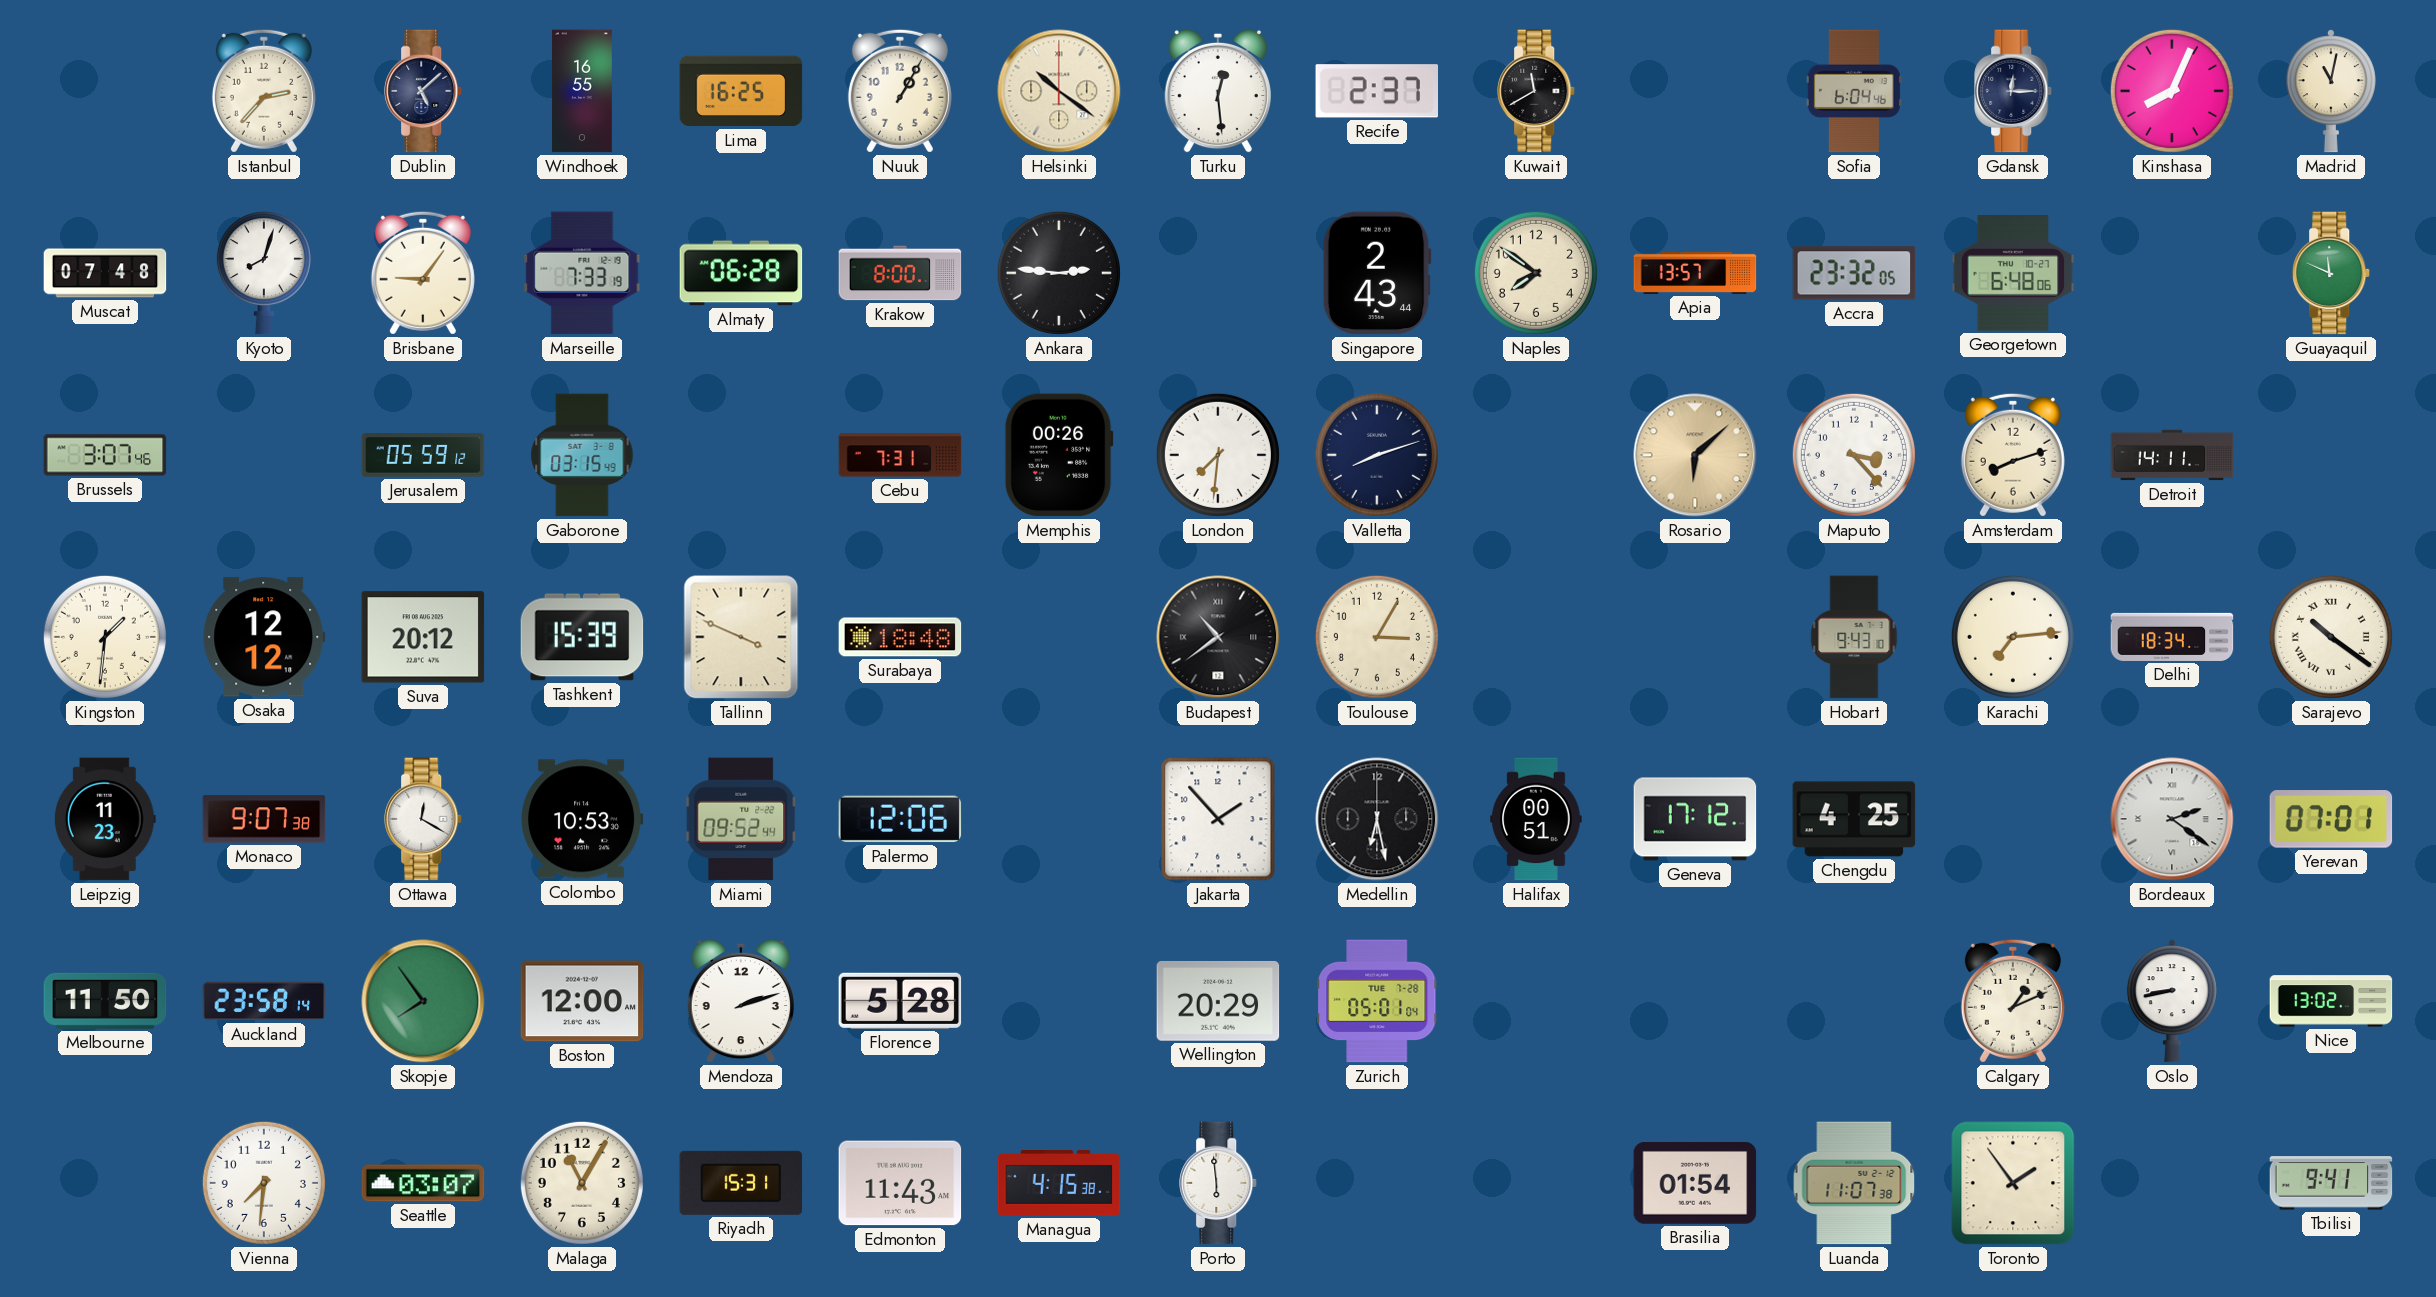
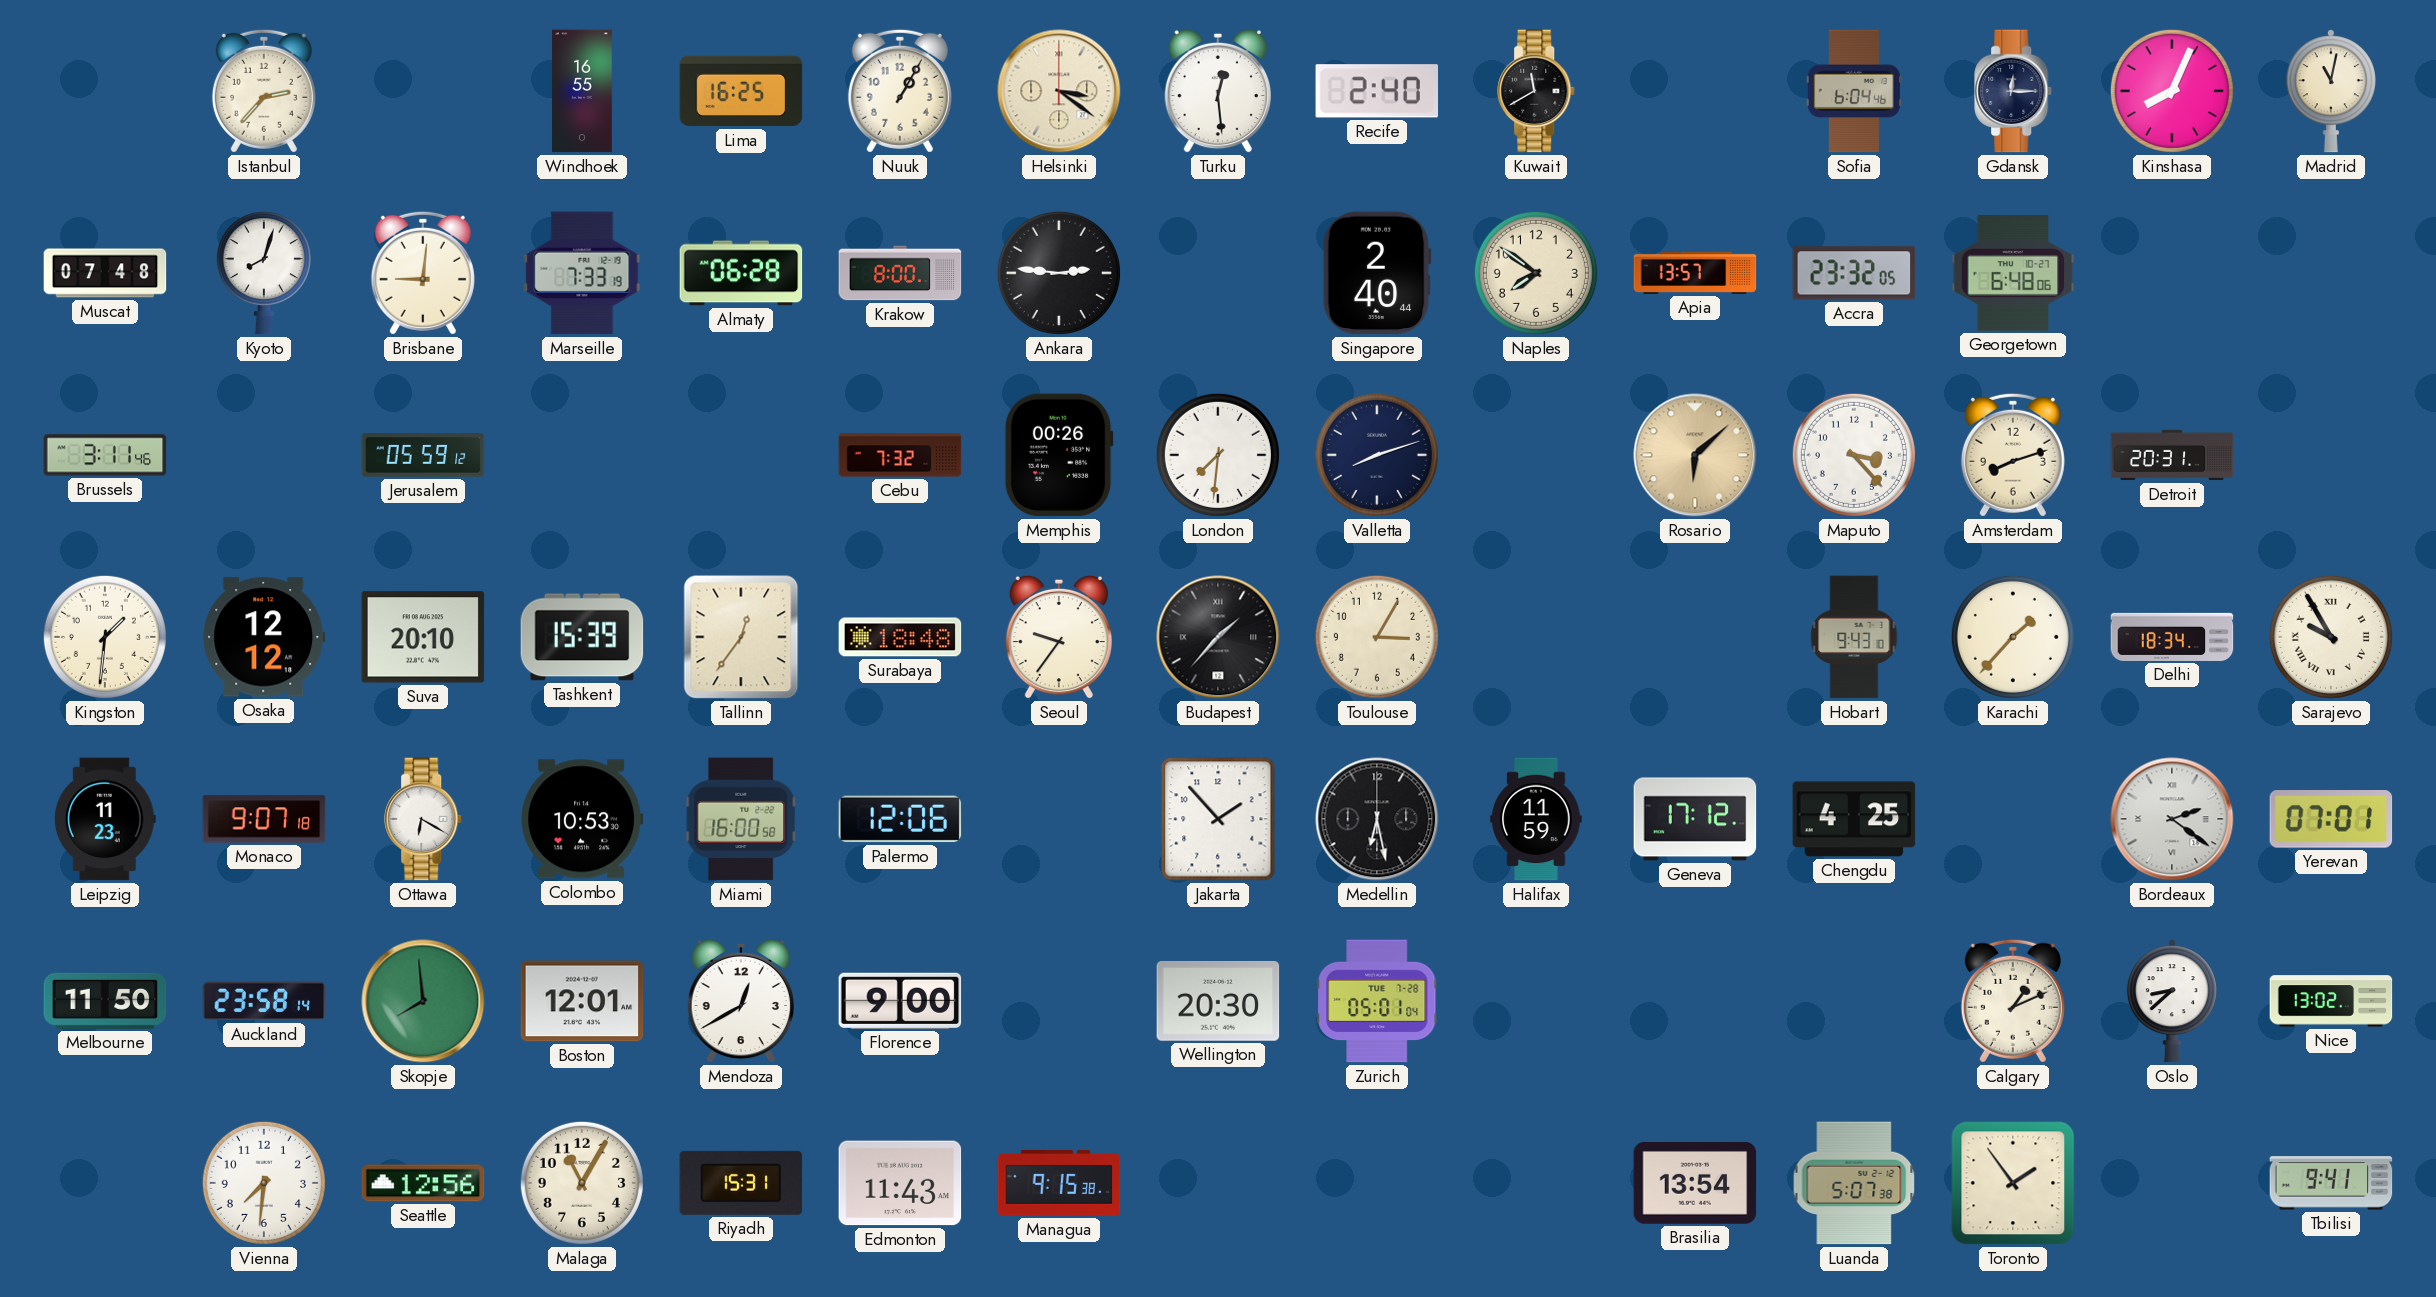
Dublin: 5:08 -> none (424, 91)
Helsinki: 10:21 -> 3:21 (1059, 91)
Recife: 2:37 -> 2:40 (1377, 91)
Brisbane: 9:06 -> 9:01 (423, 273)
Singapore: 2:43 -> 2:40 (1377, 273)
Guayaquil: 11:49 -> none (2332, 273)
Brussels: 3:07 -> 3:11 (105, 455)
Gaborone: 03:15 -> none (582, 455)
Cebu: 7:31 -> 7:32 (900, 455)
Detroit: 14:11 -> 20:31 (2172, 455)
Suva: 20:12 -> 20:10 (423, 637)
Tallinn: 3:49 -> 12:36 (741, 637)
Seoul: none -> 9:36 (1059, 637)
Budapest: 10:39 -> 1:37 (1218, 637)
Karachi: 7:14 -> 1:37 (2013, 637)
Sarajevo: 10:21 -> 9:55 (2331, 637)
Monaco: 9:07:38 -> 9:07:18 (264, 819)
Ottawa: 12:20 -> 6:20 (424, 819)
Miami: 09:52 -> 16:00 (742, 819)
Halifax: 00:51 -> 11:59 (1536, 819)
Skopje: 7:54 -> 7:59 (423, 1001)
Boston: 12:00 -> 12:01 (582, 1001)
Mendoza: 2:12 -> 12:40 (741, 1001)
Florence: 5:28 -> 9:00 (900, 1001)
Wellington: 20:29 -> 20:30 (1218, 1001)
Oslo: 8:43 -> 8:38 (2172, 1001)
Seattle: 03:07 -> 12:56 (423, 1183)
Managua: 4:15 -> 9:15 (1059, 1184)
Porto: 5:59 -> none (1219, 1183)
Brasilia: 01:54 -> 13:54 (1695, 1184)
Luanda: 11:07 -> 5:07 (1854, 1183)
